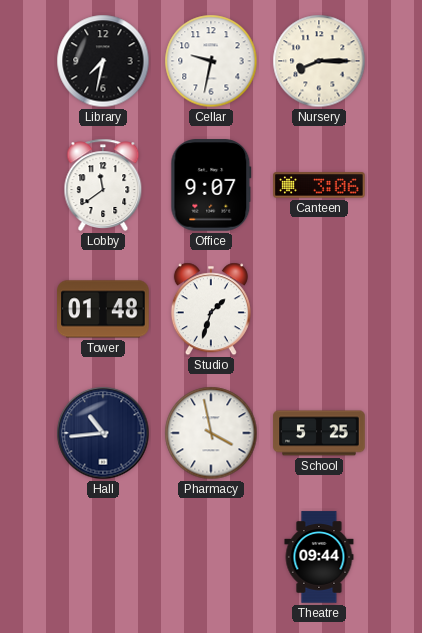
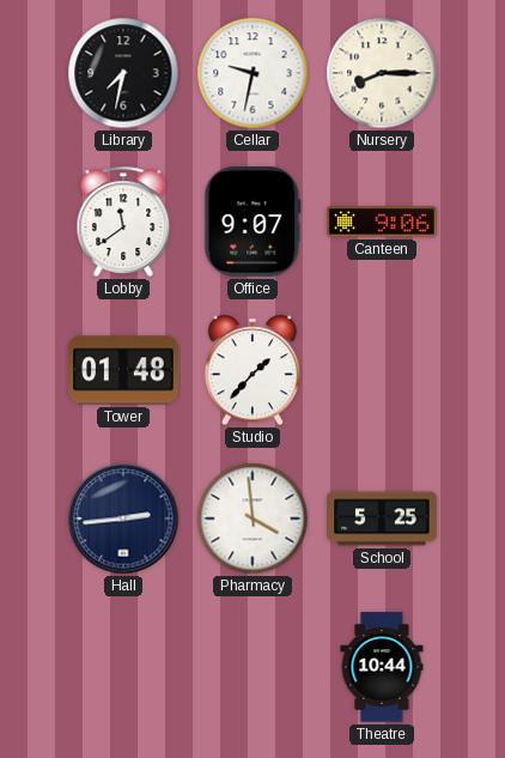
Canteen: 3:06 -> 9:06 (382, 222)
Studio: 1:33 -> 1:37 (252, 370)
Hall: 10:44 -> 2:44 (123, 519)
Pharmacy: 3:58 -> 3:59 (252, 519)
Theatre: 09:44 -> 10:44 (382, 667)
